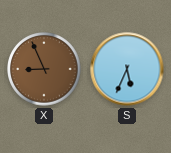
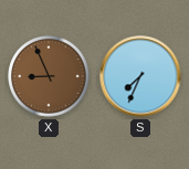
S: 5:34 -> 7:34 (140, 76)
